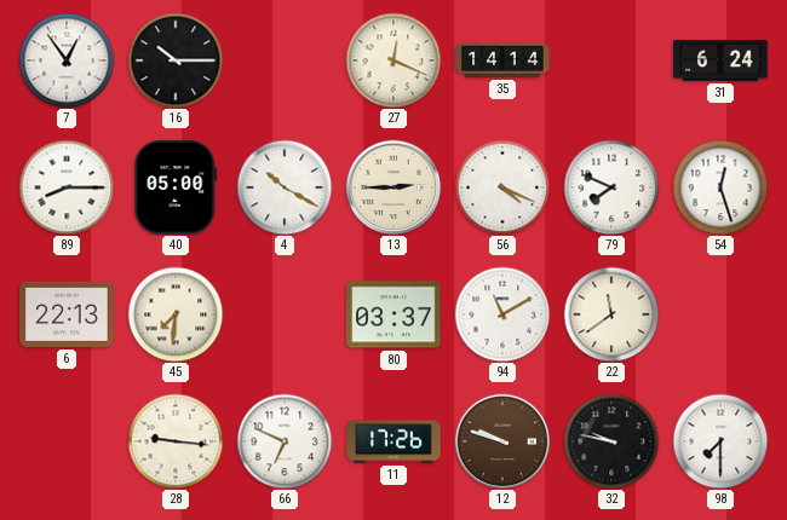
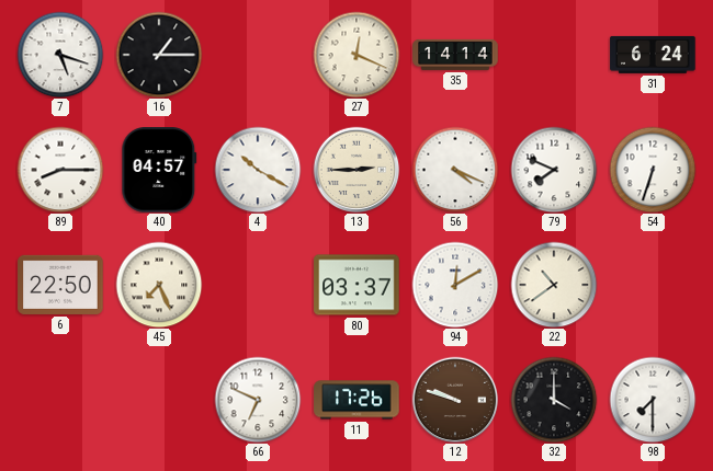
7: 12:54 -> 5:18 (60, 55)
16: 10:15 -> 1:15 (159, 55)
40: 05:00 -> 04:57 (159, 170)
54: 12:27 -> 6:33 (653, 170)
6: 22:13 -> 22:50 (60, 285)
45: 7:31 -> 7:26 (159, 285)
94: 11:10 -> 12:10 (455, 285)
22: 11:39 -> 10:39 (554, 285)
28: 9:16 -> none (176, 441)
32: 9:47 -> 4:00 (554, 400)
